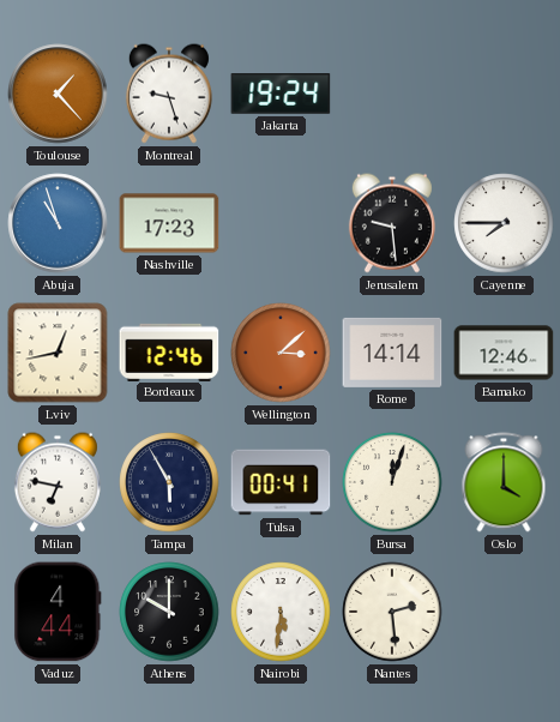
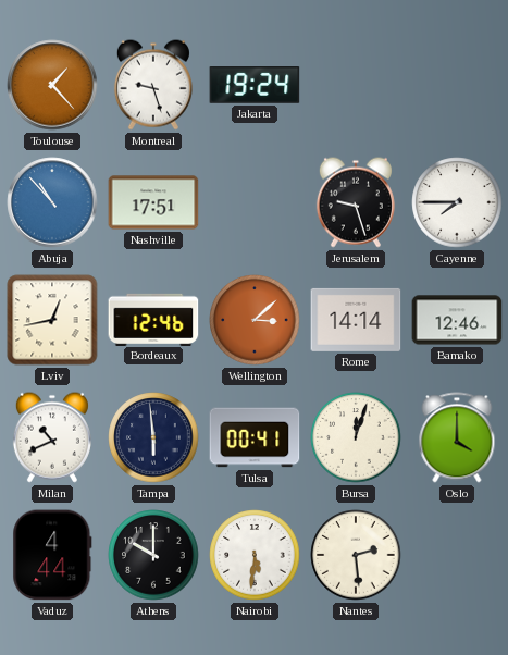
Abuja: 10:57 -> 10:53 (52, 202)
Nashville: 17:23 -> 17:51 (153, 202)
Jerusalem: 9:29 -> 9:27 (356, 202)
Milan: 6:47 -> 10:41 (52, 437)
Tampa: 5:55 -> 5:59 (153, 437)
